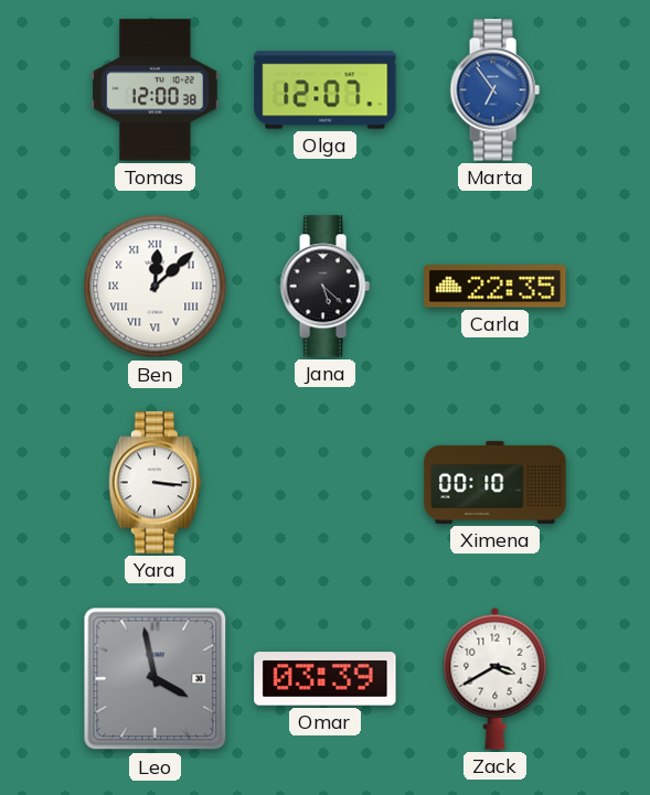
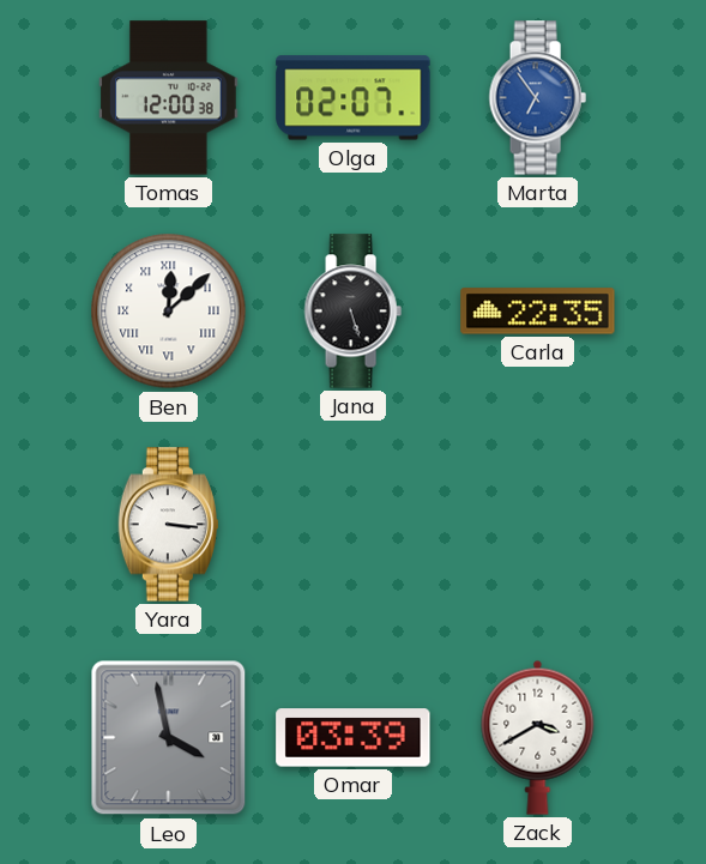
Olga: 12:07 -> 02:07 (354, 98)
Jana: 5:22 -> 5:27 (352, 312)
Ximena: 00:10 -> none (496, 482)
